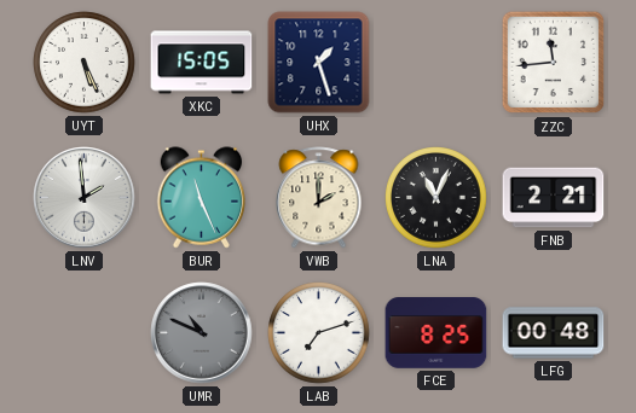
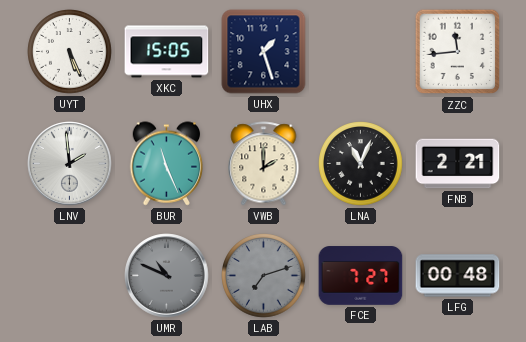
LAB dial: white -> grey (264, 276)
FCE: 8:25 -> 7:27 (361, 276)
